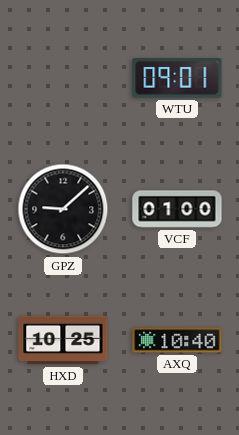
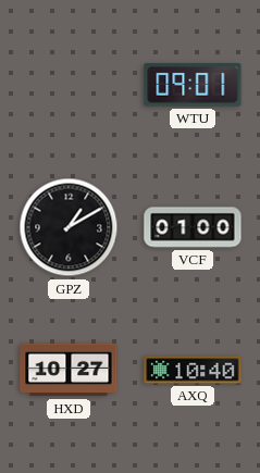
GPZ: 9:08 -> 1:10 (69, 227)
HXD: 10:25 -> 10:27 (69, 370)
